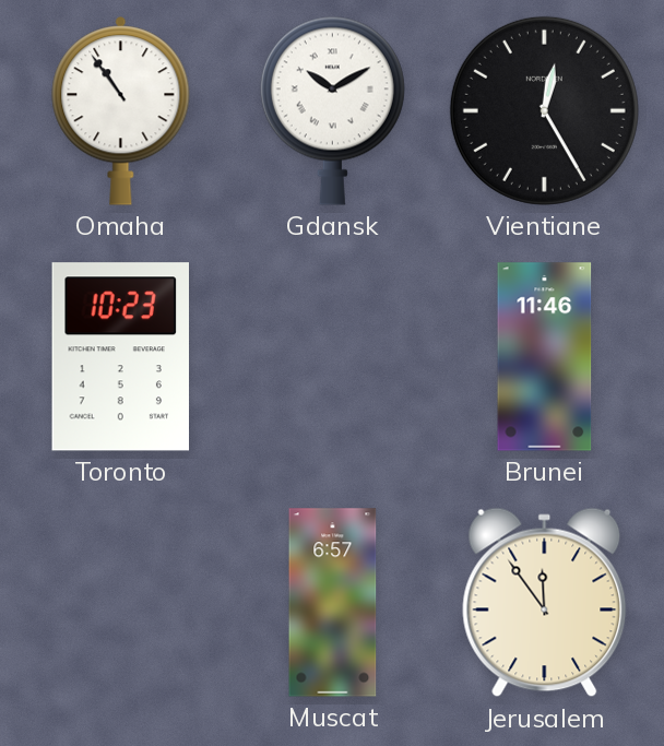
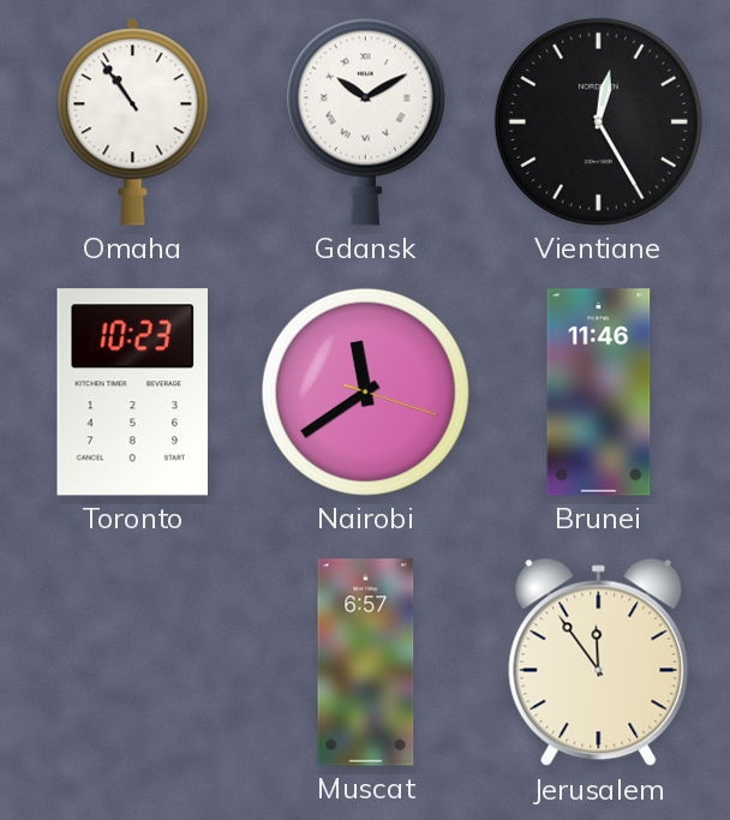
Nairobi: none -> 11:39 (365, 391)
